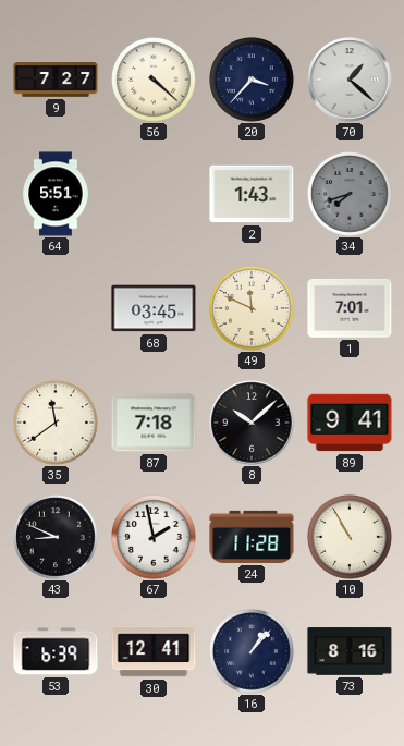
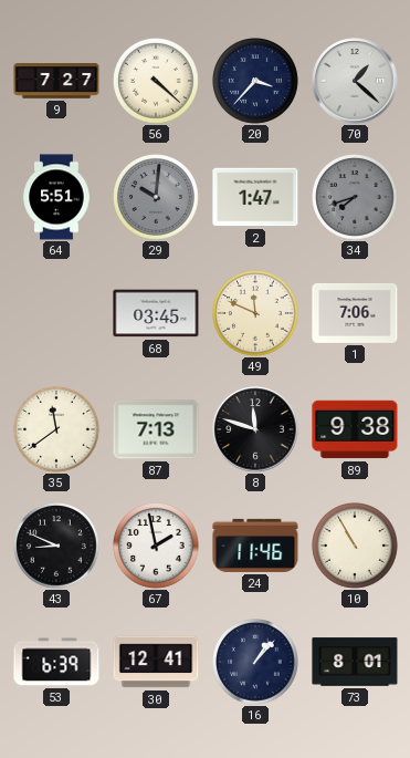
29: none -> 10:01 (157, 198)
2: 1:43 -> 1:47 (255, 197)
1: 7:01 -> 7:06 (355, 313)
87: 7:18 -> 7:13 (156, 429)
8: 10:08 -> 11:48 (255, 429)
89: 9:41 -> 9:38 (355, 429)
24: 11:28 -> 11:46 (255, 546)
73: 8:16 -> 8:01 (355, 662)
